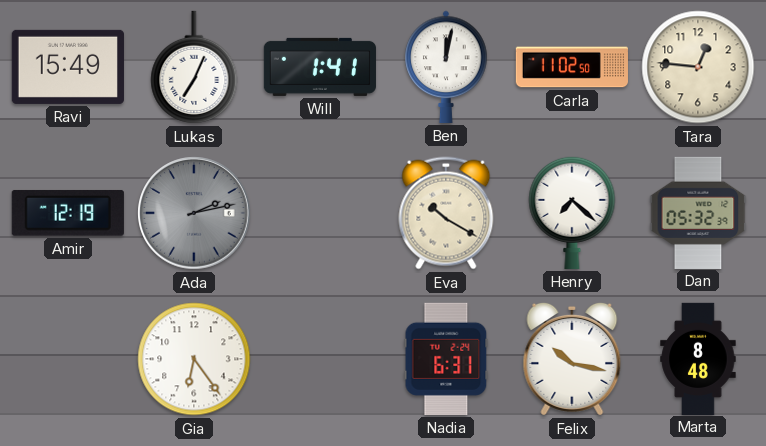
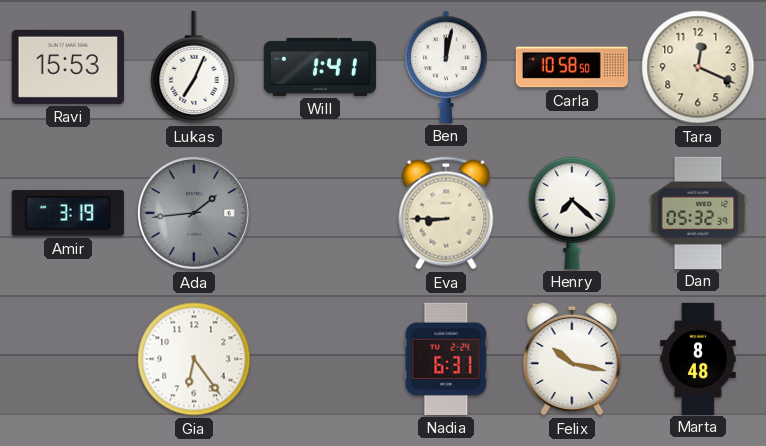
Ravi: 15:49 -> 15:53 (68, 67)
Carla: 11:02 -> 10:58 (572, 67)
Tara: 12:46 -> 12:19 (698, 67)
Amir: 12:19 -> 3:19 (68, 213)
Ada: 2:13 -> 1:44 (194, 213)
Eva: 10:20 -> 8:45 (446, 213)
